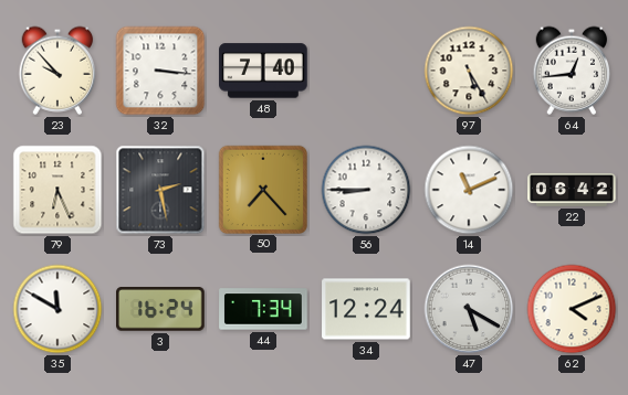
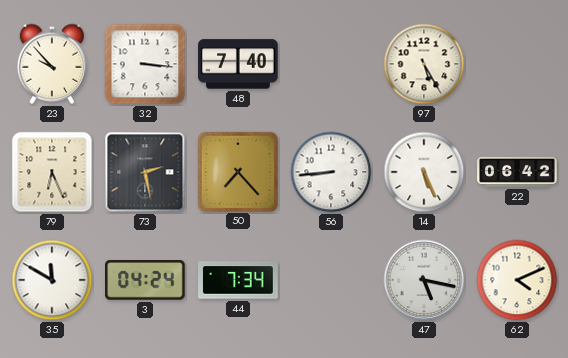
64: 12:44 -> none (572, 71)
56: 8:45 -> 8:44 (331, 172)
14: 11:11 -> 5:26 (424, 172)
3: 16:24 -> 04:24 (146, 281)
34: 12:24 -> none (366, 309)
47: 5:20 -> 5:17 (424, 280)
